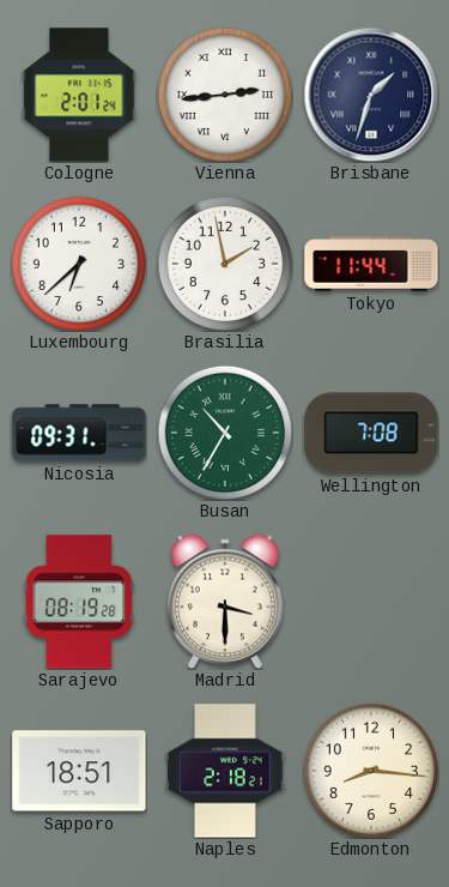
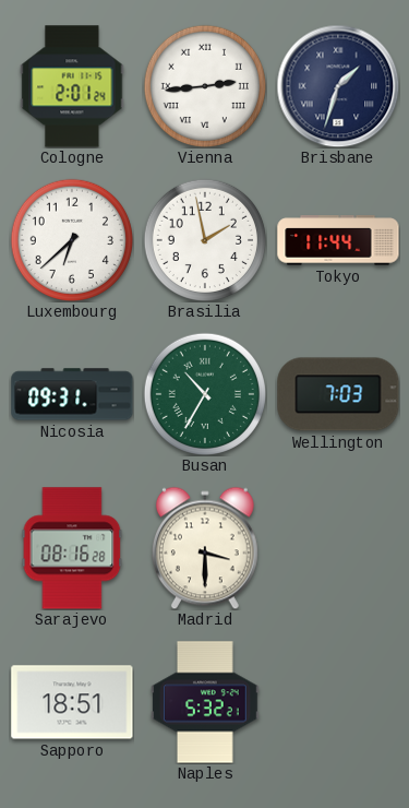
Wellington: 7:08 -> 7:03 (338, 394)
Sarajevo: 08:19 -> 08:16 (72, 548)
Naples: 2:18 -> 5:32 (205, 702)
Edmonton: 8:16 -> none (370, 770)
